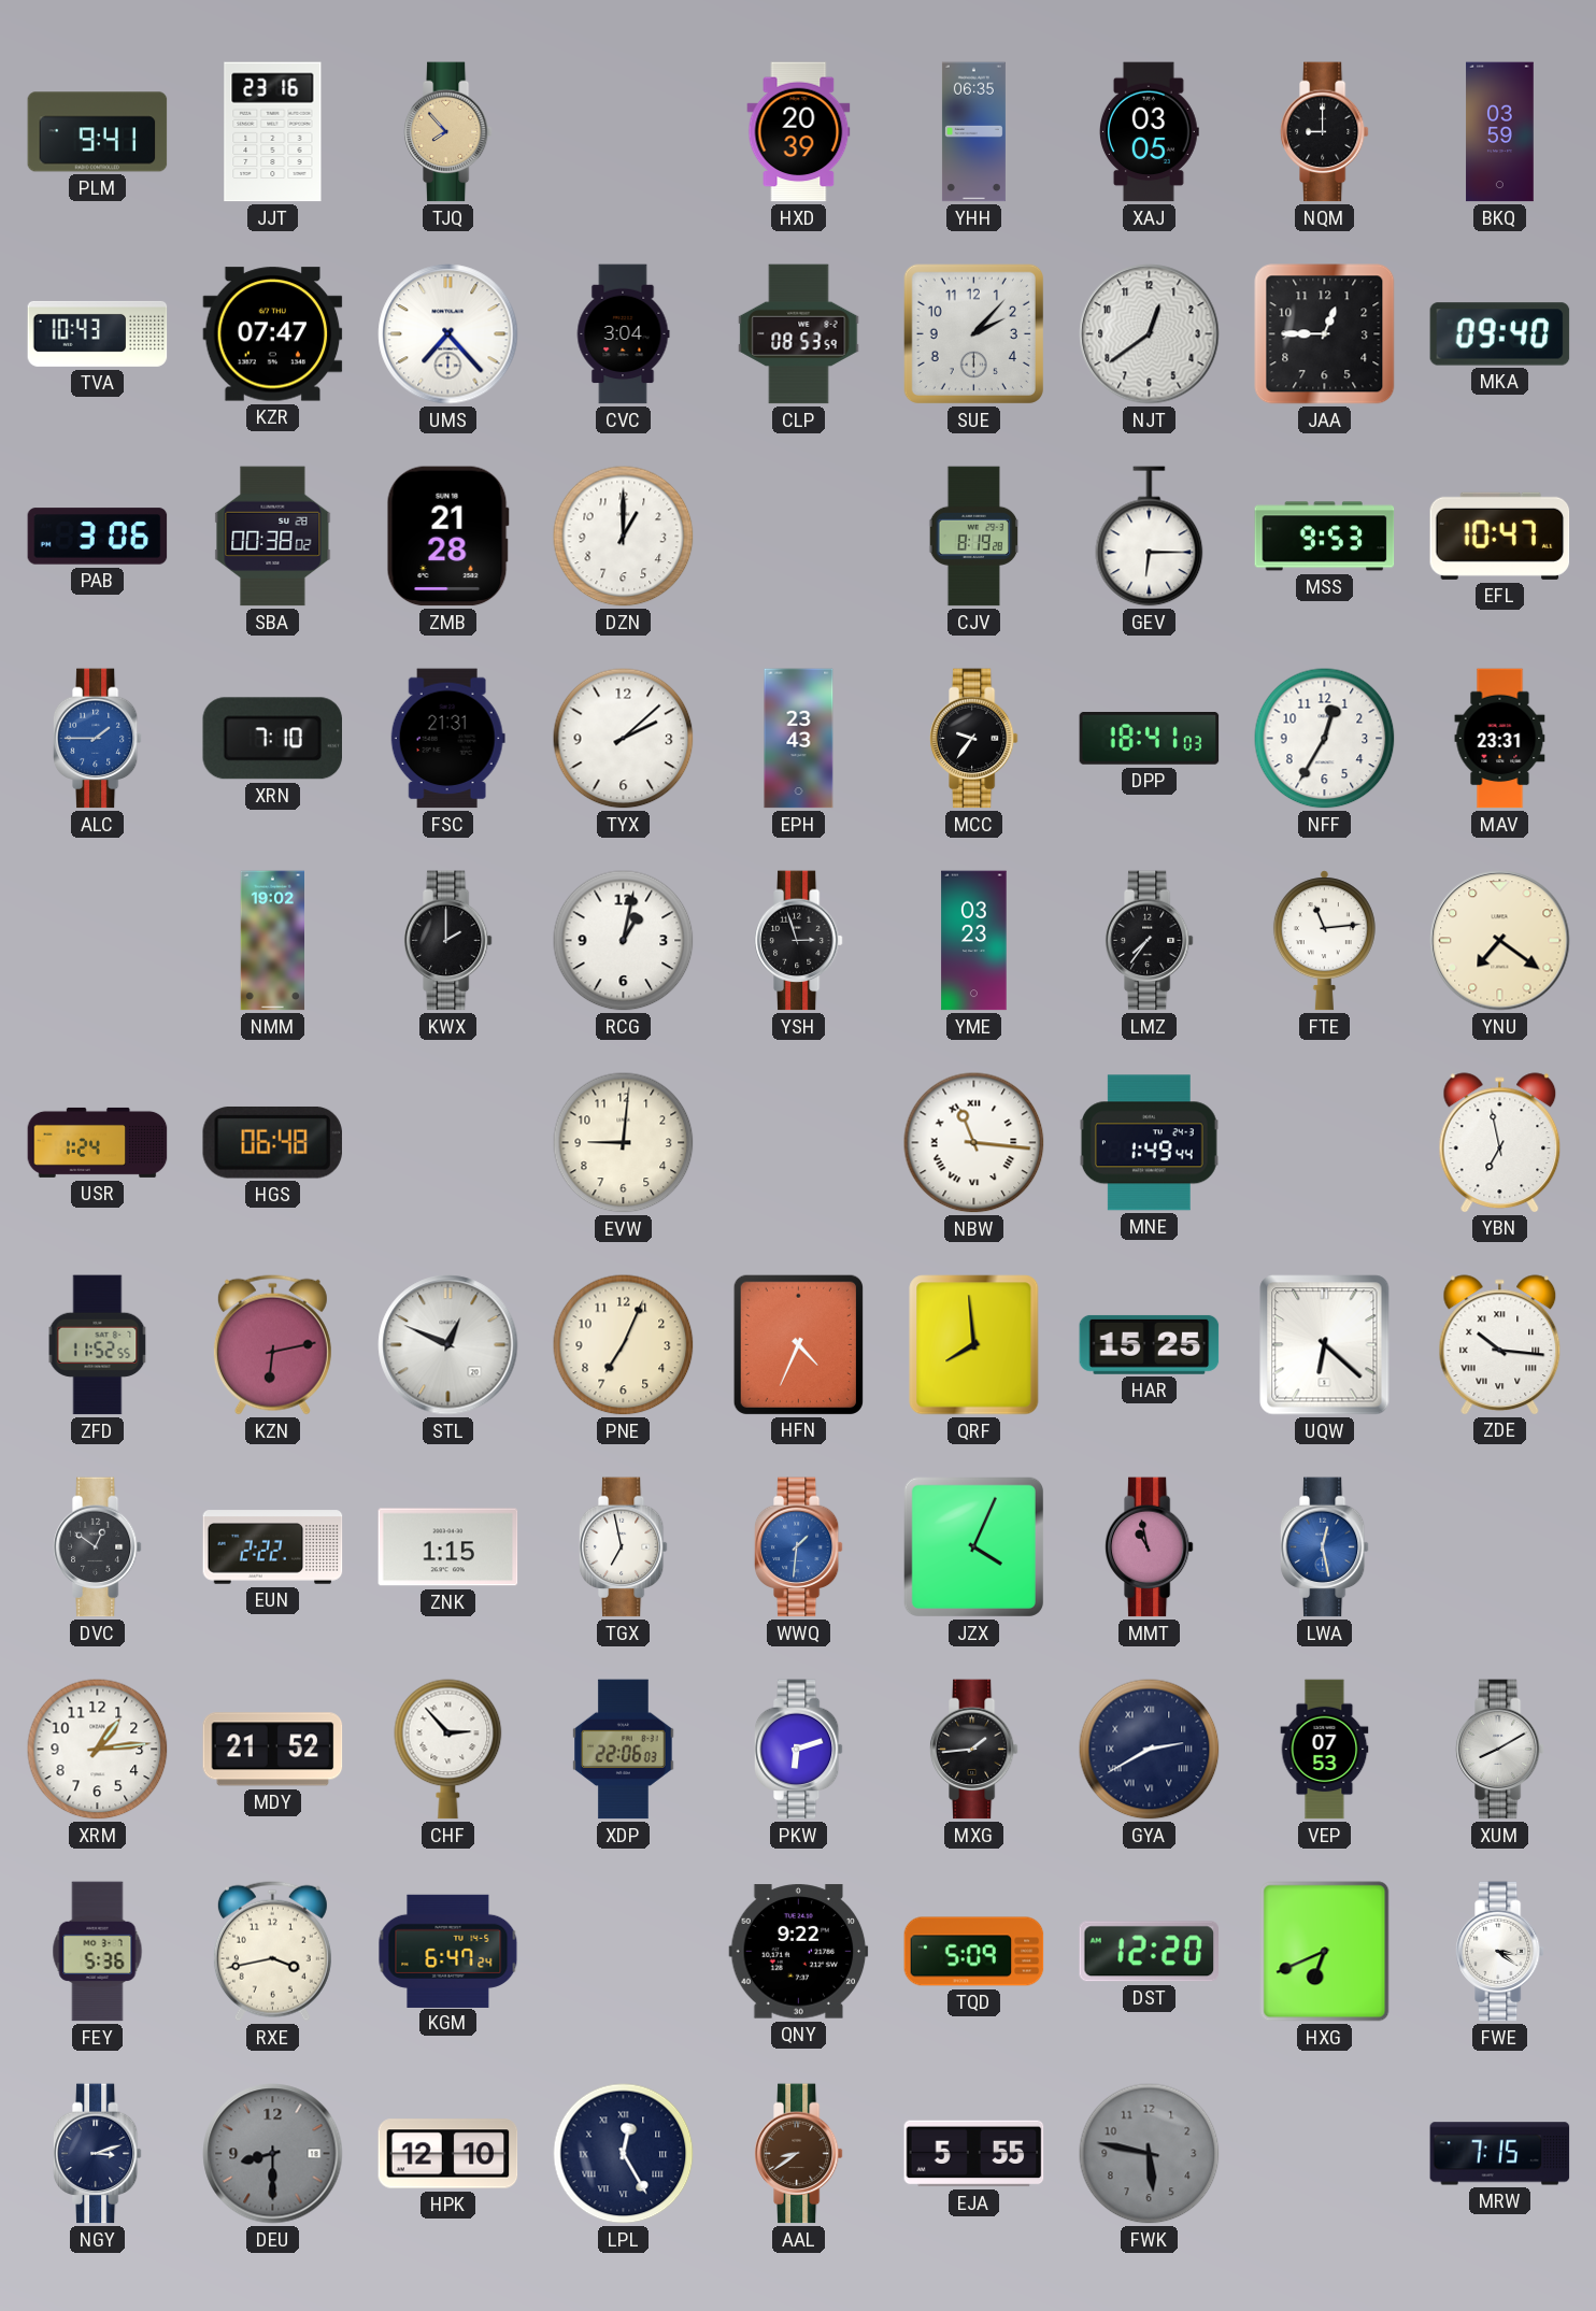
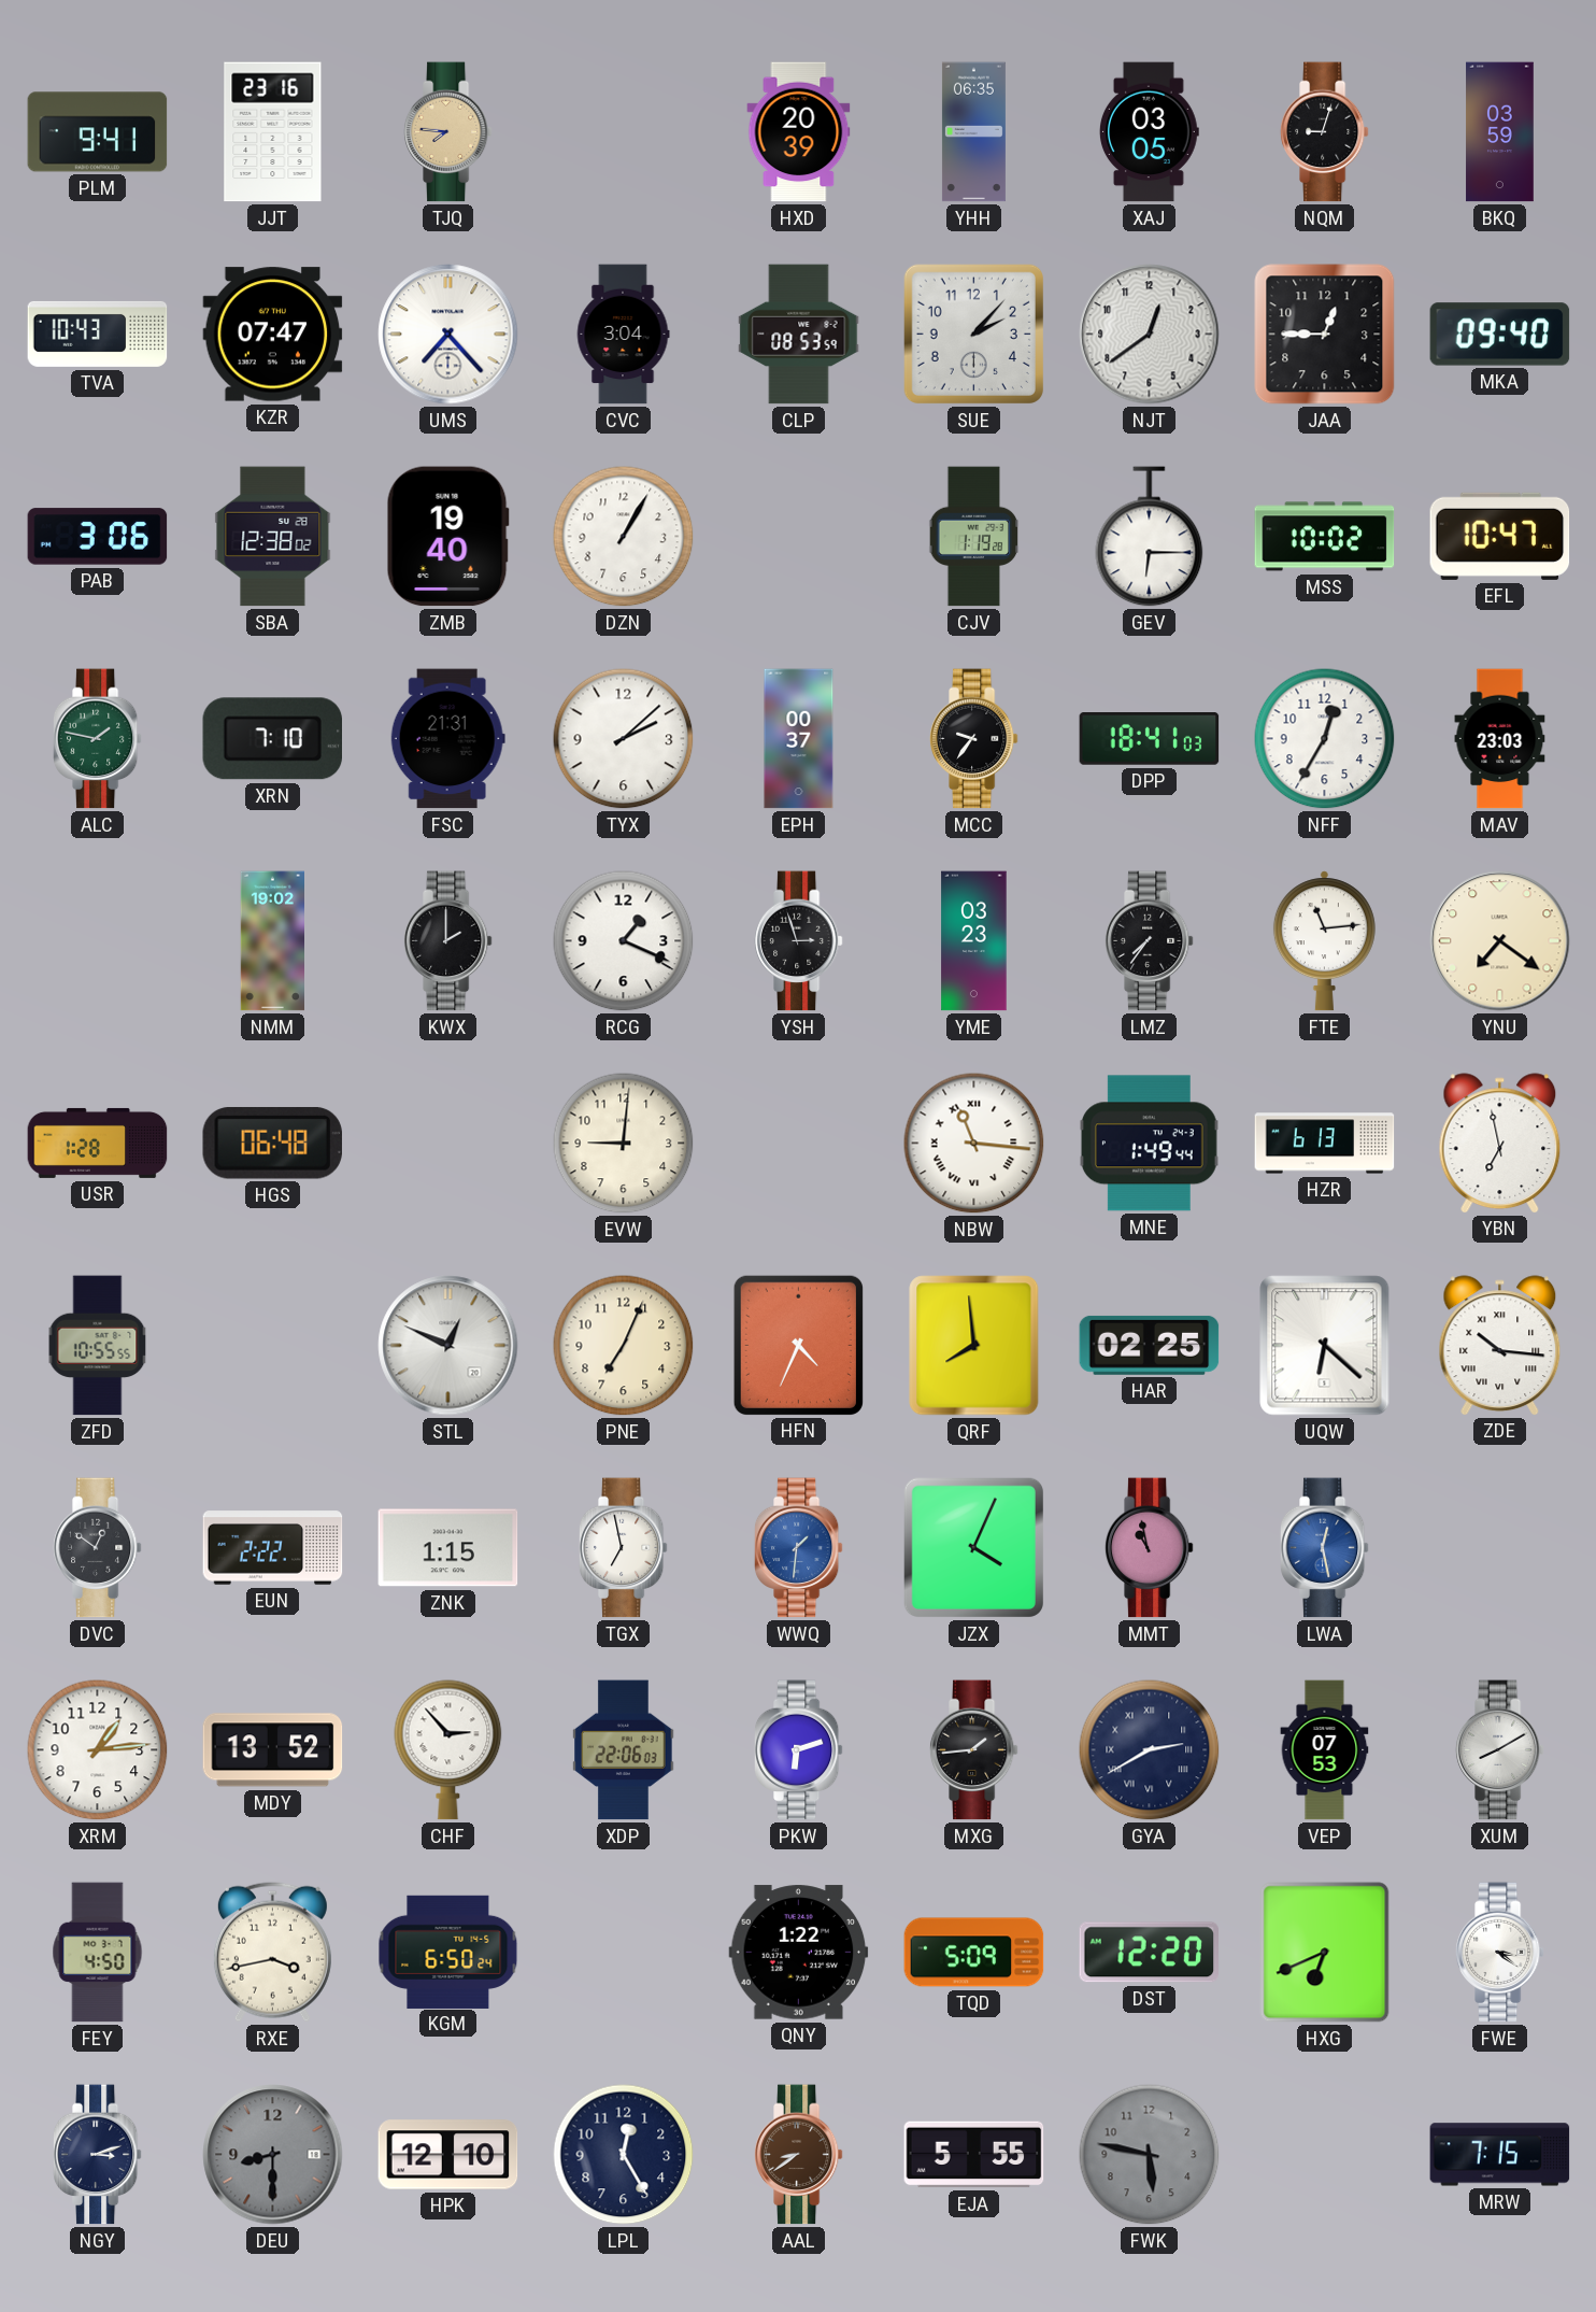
TJQ: 7:53 -> 7:46 (447, 132)
NQM: 9:00 -> 9:03 (1324, 132)
SBA: 00:38 -> 12:38 (273, 537)
ZMB: 21:28 -> 19:40 (447, 537)
DZN: 1:00 -> 1:05 (624, 537)
CJV: 8:19 -> 1:19 (974, 537)
MSS: 9:53 -> 10:02 (1325, 537)
ALC: 1:45 -> 1:47 (97, 739)
ALC dial: blue -> green (97, 739)
EPH: 23:43 -> 00:37 (799, 739)
MAV: 23:31 -> 23:03 (1500, 739)
RCG: 1:02 -> 1:19 (624, 941)
USR: 1:24 -> 1:28 (98, 1143)
HZR: none -> 6:13 (1325, 1144)
ZFD: 11:52 -> 10:55 (98, 1346)
KZN: 6:13 -> none (272, 1344)
HAR: 15:25 -> 02:25 (1150, 1345)
MDY: 21:52 -> 13:52 (273, 1750)
FEY: 5:36 -> 4:50 (98, 1953)
KGM: 6:47 -> 6:50 (448, 1952)
QNY: 9:22 -> 1:22 (799, 1953)
LPL numerals: Roman -> Arabic (624, 2155)
